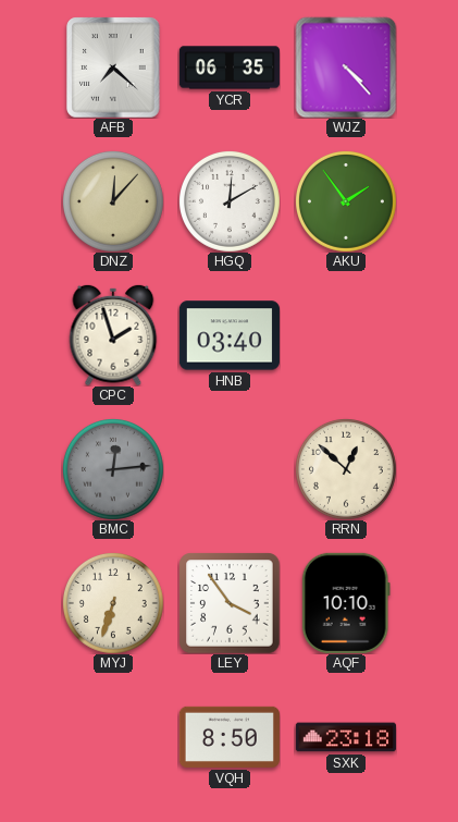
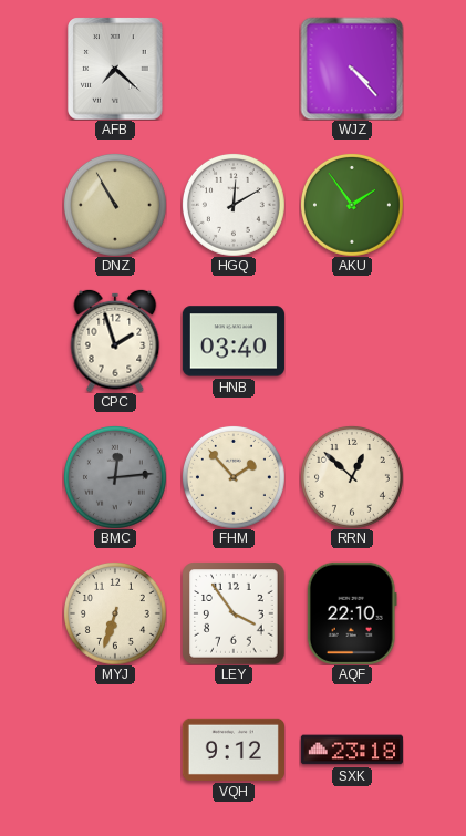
YCR: 06:35 -> none (230, 68)
DNZ: 12:07 -> 10:55 (115, 205)
FHM: none -> 1:53 (234, 477)
AQF: 10:10 -> 22:10 (352, 613)
VQH: 8:50 -> 9:12 (234, 750)
